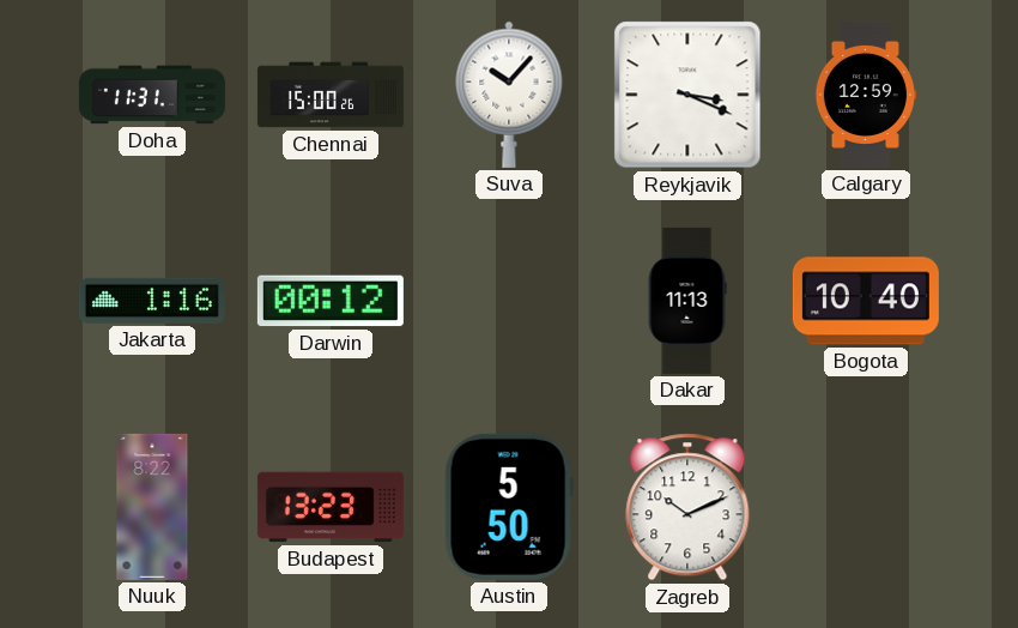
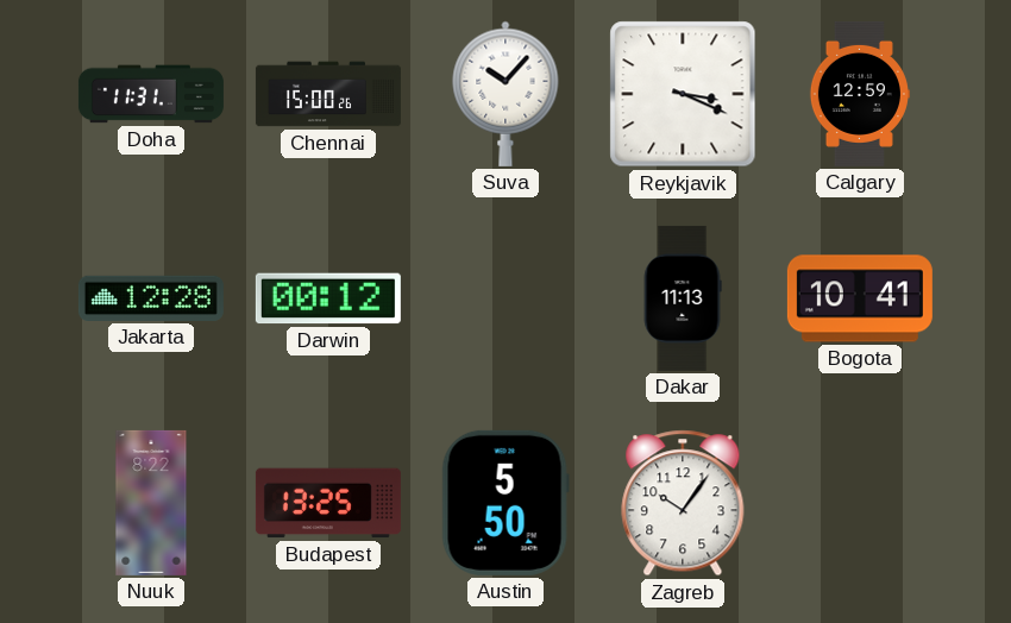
Jakarta: 1:16 -> 12:28 (151, 298)
Bogota: 10:40 -> 10:41 (860, 298)
Budapest: 13:23 -> 13:25 (328, 503)
Zagreb: 10:11 -> 10:06 (683, 503)
